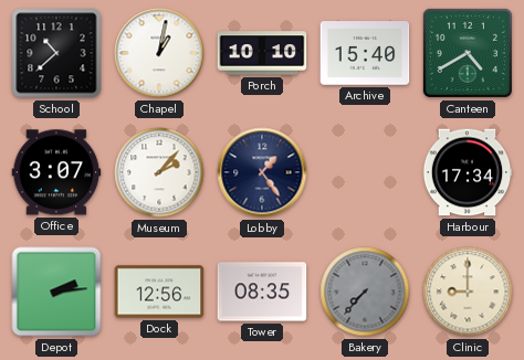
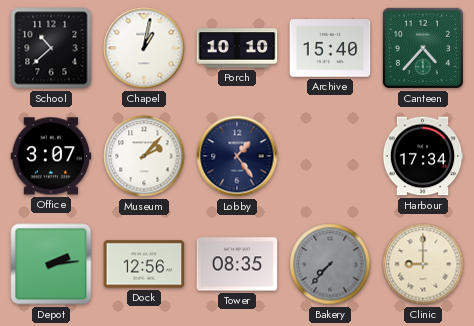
Canteen: 4:40 -> 4:37 (423, 48)
